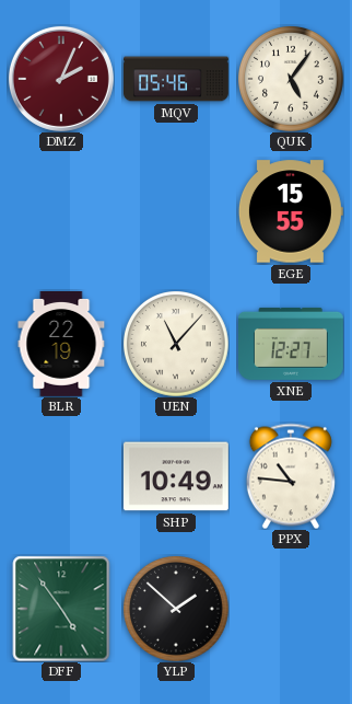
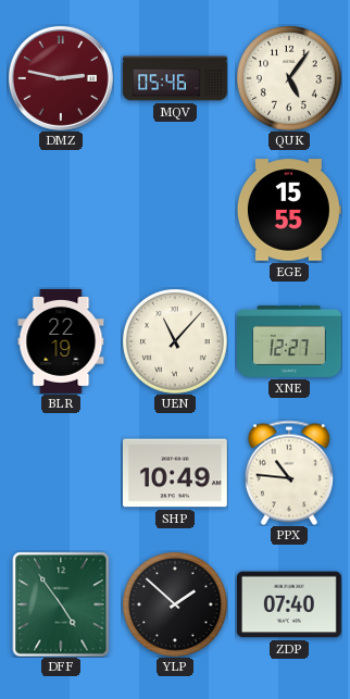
DMZ: 2:04 -> 2:47 (61, 78)
ZDP: none -> 07:40 (289, 604)
